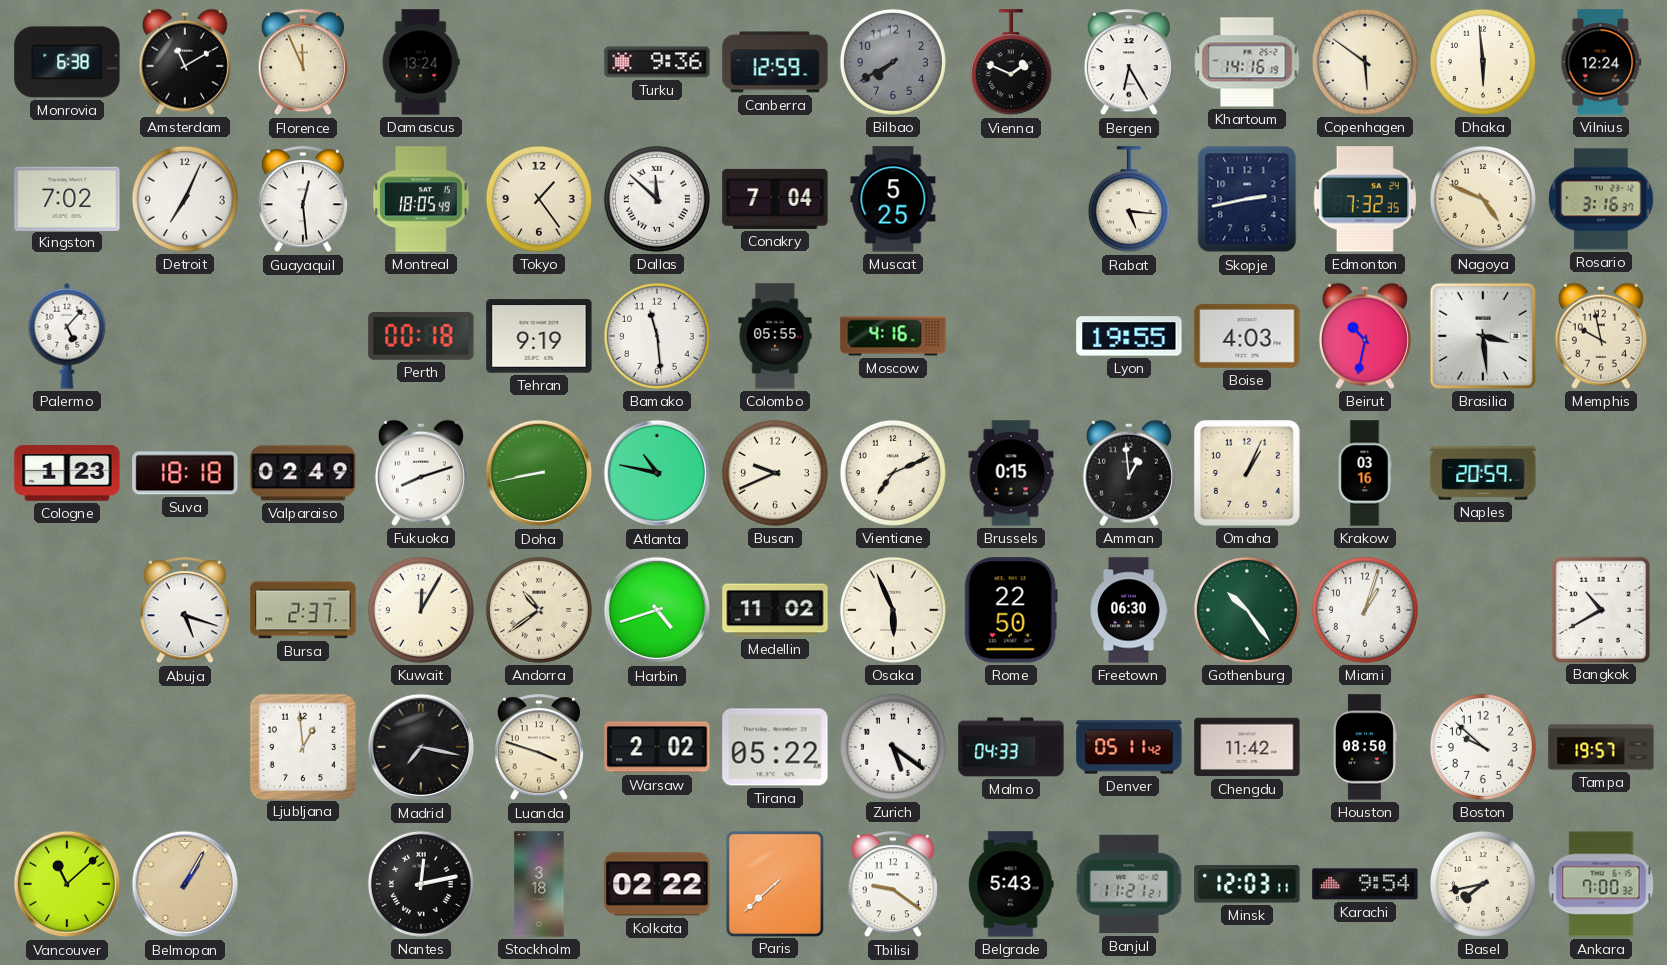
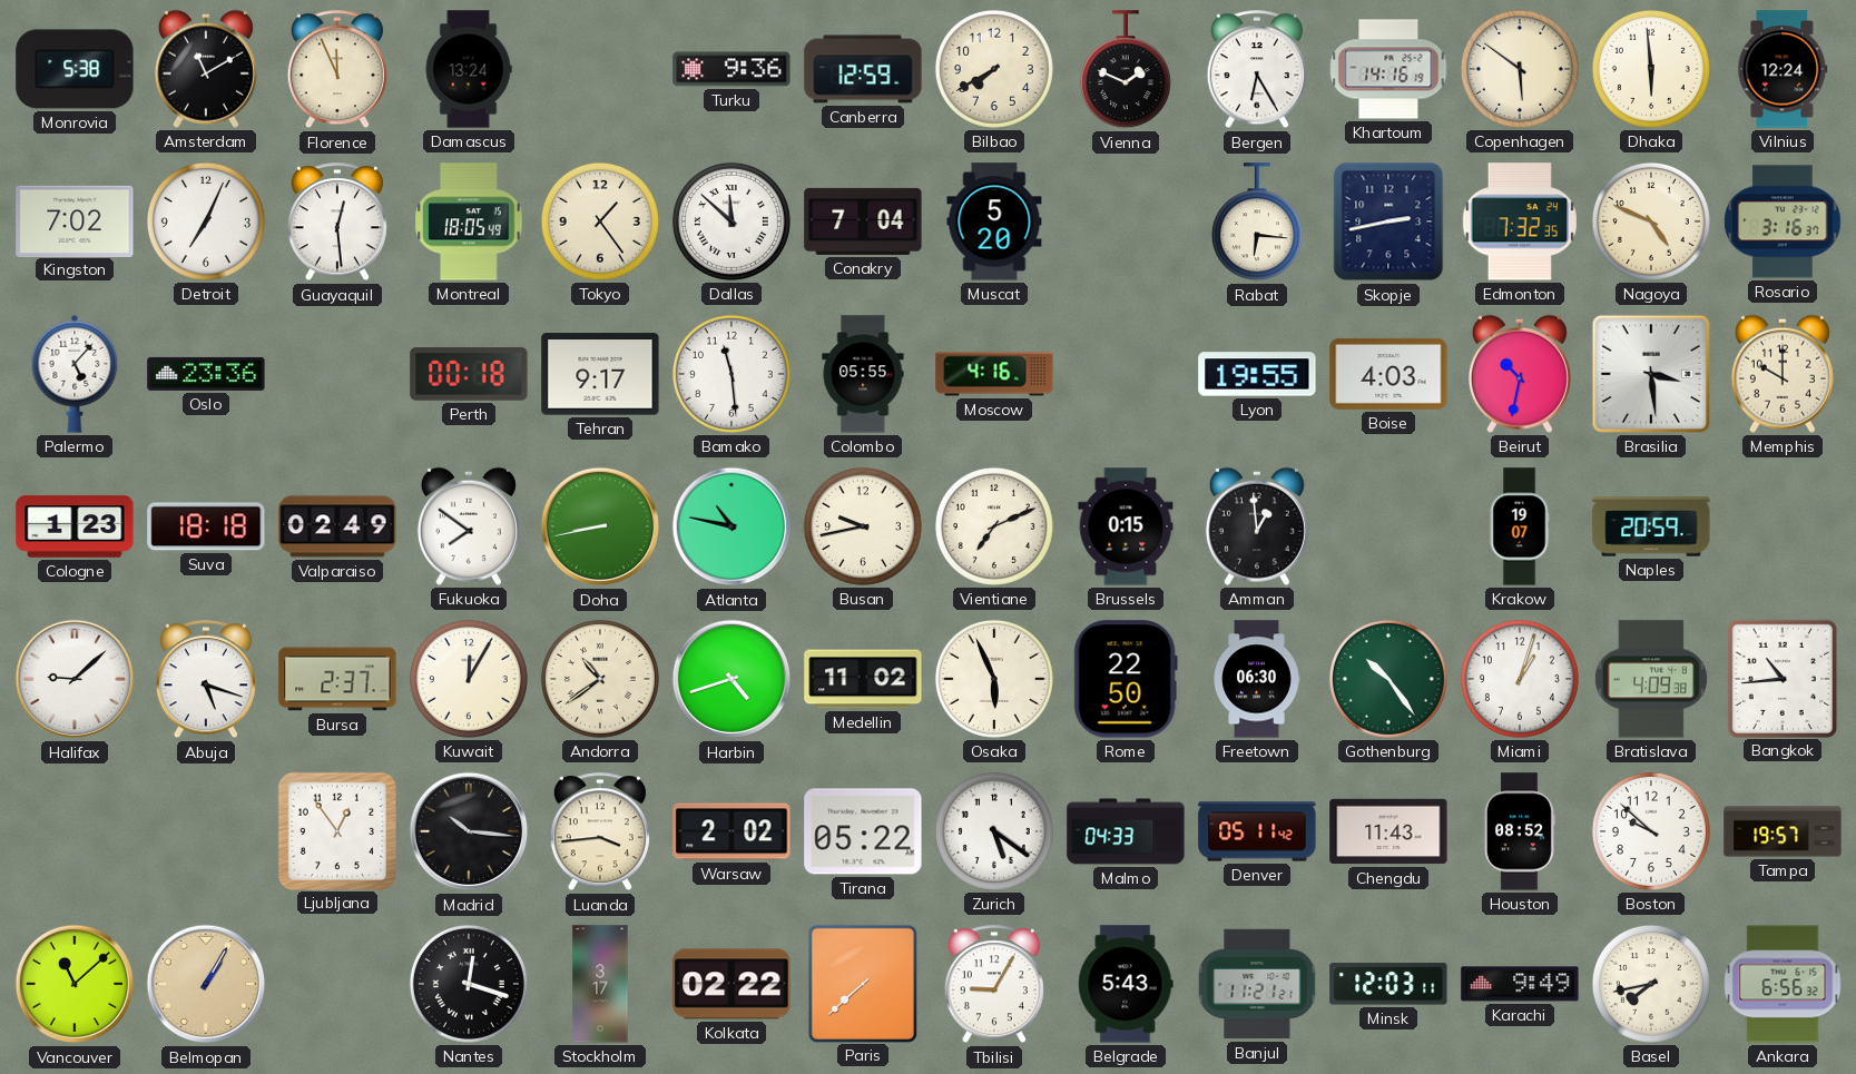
Monrovia: 6:38 -> 5:38 (75, 69)
Bilbao dial: grey -> cream (994, 69)
Muscat: 5:25 -> 5:20 (994, 221)
Rabat: 5:16 -> 6:16 (1257, 223)
Oslo: none -> 23:36 (206, 374)
Tehran: 9:19 -> 9:17 (600, 374)
Memphis: 9:58 -> 10:00 (1783, 374)
Fukuoka: 8:12 -> 7:51 (469, 526)
Busan: 9:41 -> 9:43 (863, 526)
Omaha: 1:04 -> none (1247, 473)
Krakow: 03:16 -> 19:07 (1520, 526)
Halifax: none -> 9:08 (75, 679)
Bratislava: none -> 4:09 (1651, 679)
Bangkok: 10:40 -> 10:44 (1781, 678)
Ljubljana: 12:59 -> 12:54 (336, 830)
Madrid: 7:17 -> 10:16 (469, 831)
Luanda: 3:48 -> 3:44 (600, 832)
Chengdu: 11:42 -> 11:43 (1388, 831)
Houston: 08:50 -> 08:52 (1519, 831)
Nantes: 12:13 -> 12:18 (469, 984)
Stockholm: 3:18 -> 3:17 (600, 984)
Tbilisi: 9:21 -> 9:05 (994, 985)
Karachi: 9:54 -> 9:49 (1520, 984)
Ankara: 7:00 -> 6:56 (1783, 984)
